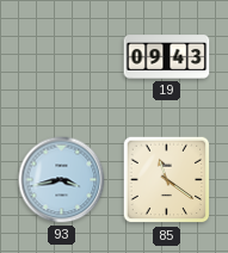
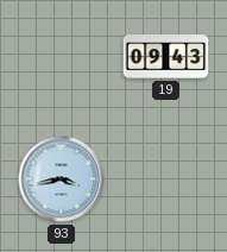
85: 11:21 -> none (167, 180)
